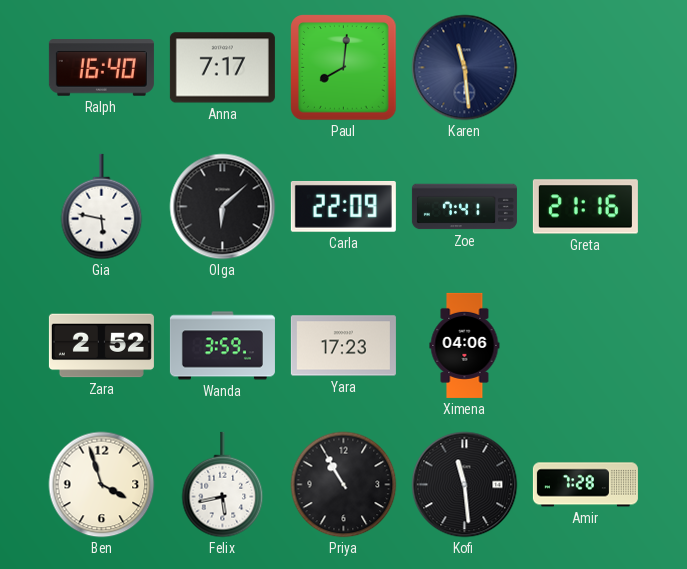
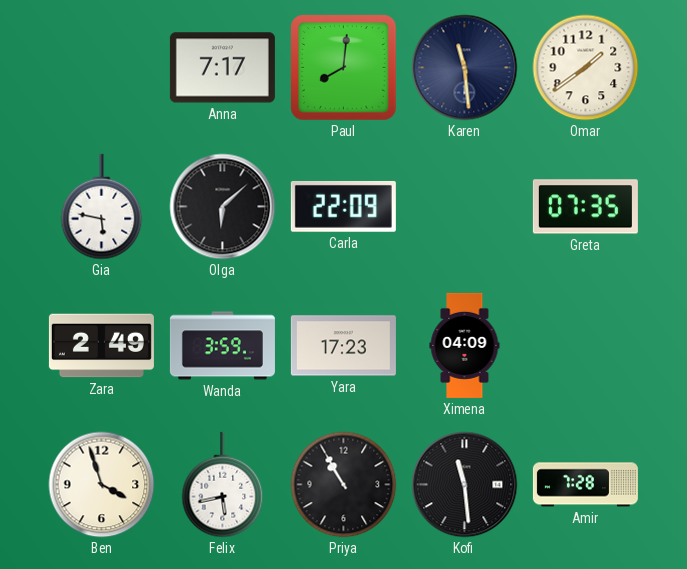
Ralph: 16:40 -> none (101, 68)
Omar: none -> 1:39 (586, 68)
Zoe: 7:41 -> none (464, 207)
Greta: 21:16 -> 07:35 (585, 207)
Zara: 2:52 -> 2:49 (101, 346)
Ximena: 04:06 -> 04:09 (465, 345)
